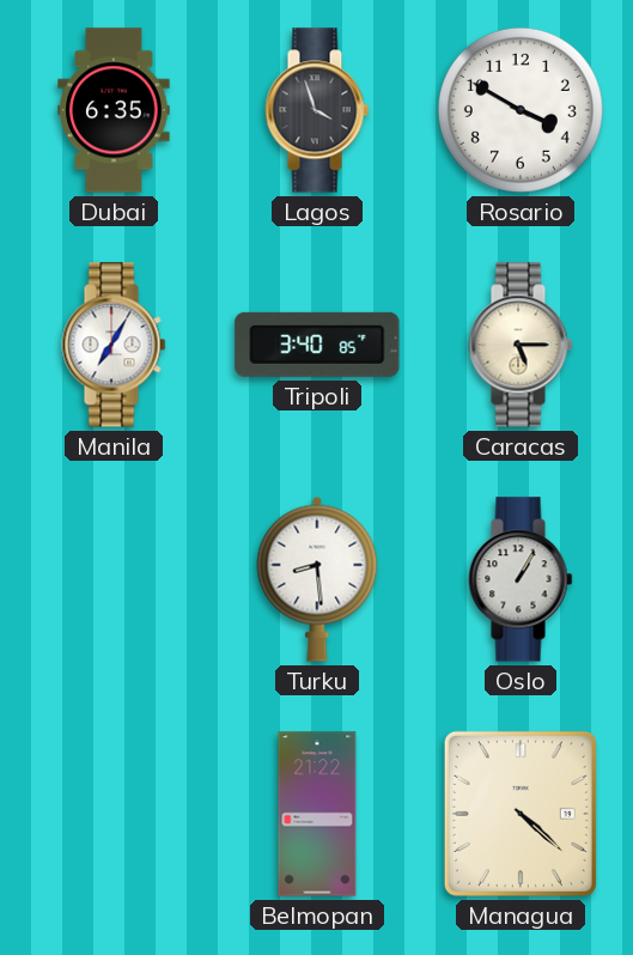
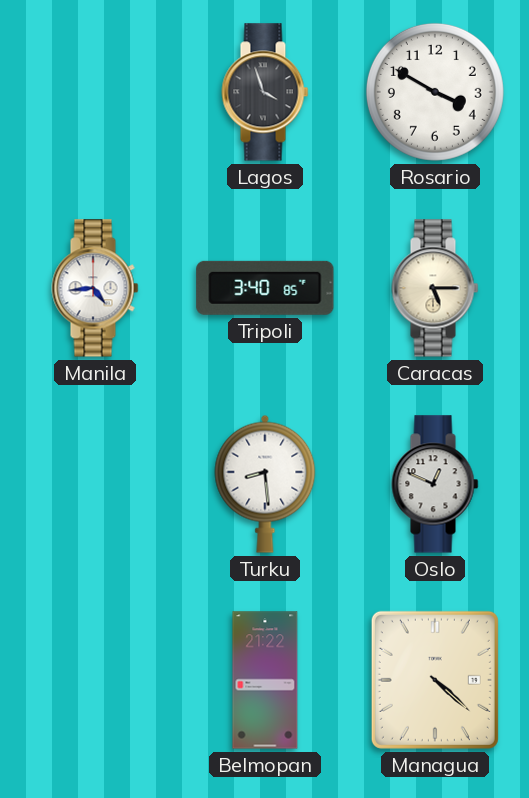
Dubai: 6:35 -> none (114, 110)
Manila: 7:05 -> 4:44 (95, 288)
Oslo: 1:05 -> 12:49 (435, 484)
